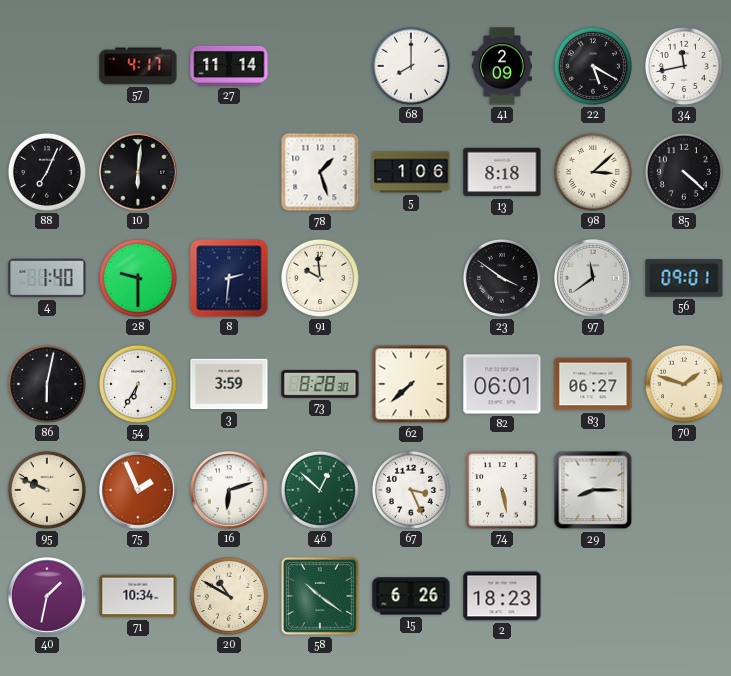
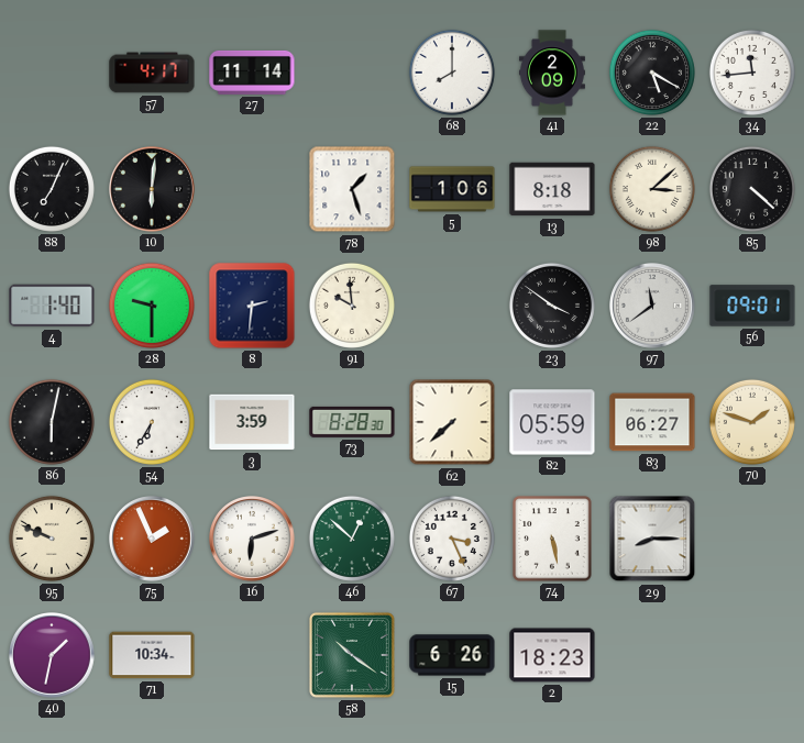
34: 11:43 -> 11:44 (752, 73)
82: 06:01 -> 05:59 (552, 422)
20: 10:50 -> none (229, 596)
